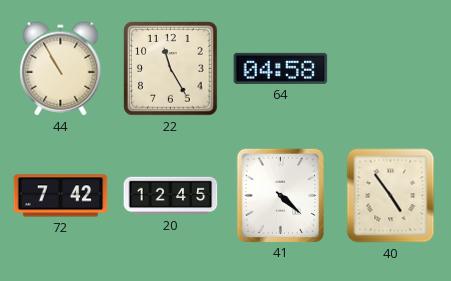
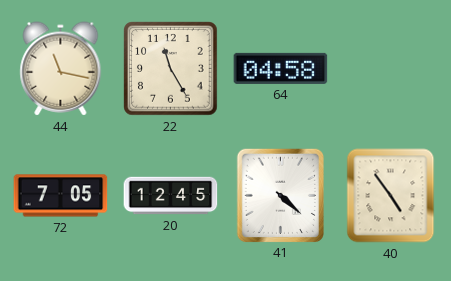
44: 10:55 -> 11:17 (61, 69)
72: 7:42 -> 7:05 (61, 196)
